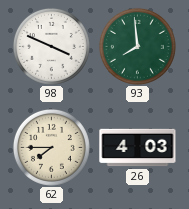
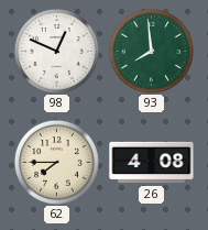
98: 3:49 -> 12:49 (56, 51)
26: 4:03 -> 4:08 (152, 163)
